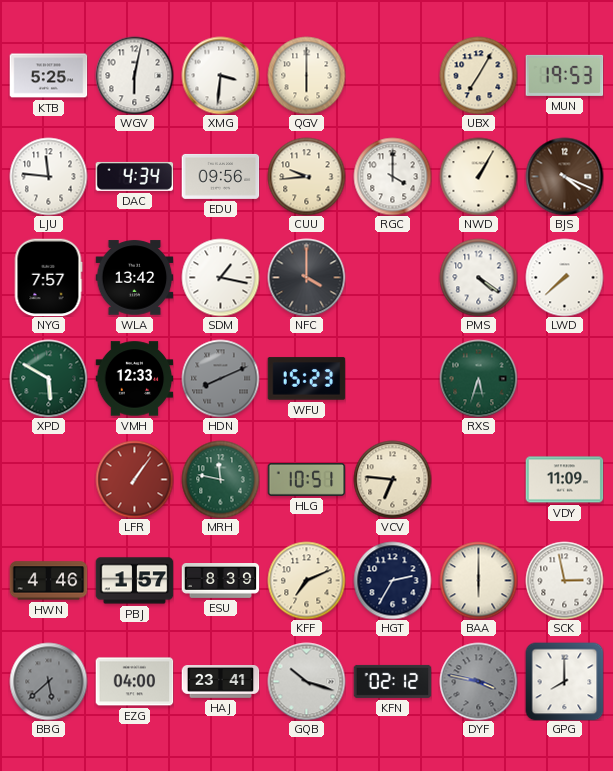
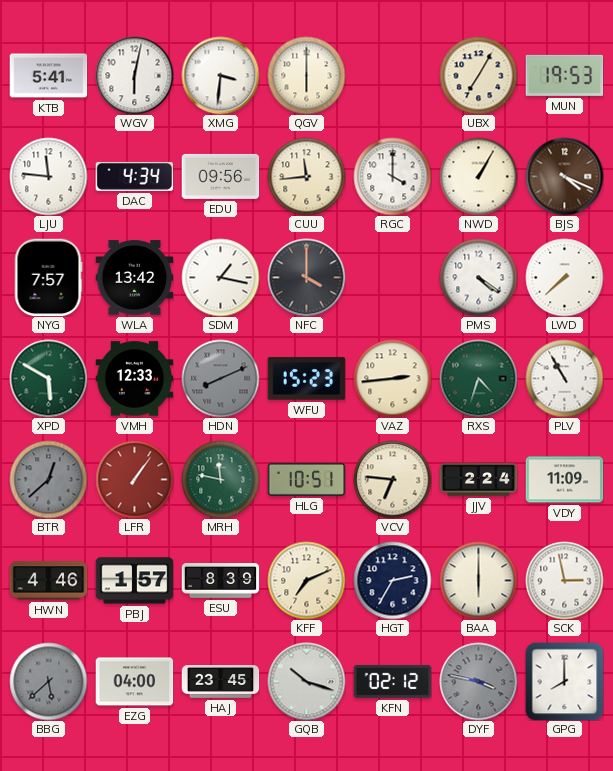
KTB: 5:25 -> 5:41 (48, 76)
CUU: 9:44 -> 11:44 (306, 176)
VAZ: none -> 2:44 (392, 378)
RXS: 5:33 -> 4:33 (478, 378)
PLV: none -> 10:55 (564, 378)
BTR: none -> 12:38 (48, 479)
JJV: none -> 2:24 (478, 480)
HAJ: 23:41 -> 23:45 (220, 682)
